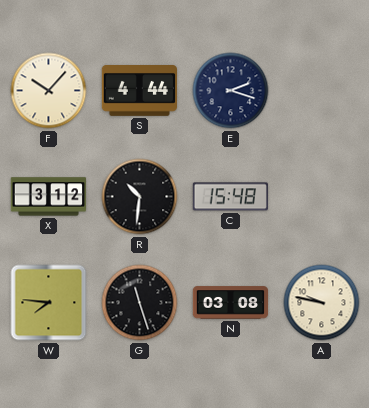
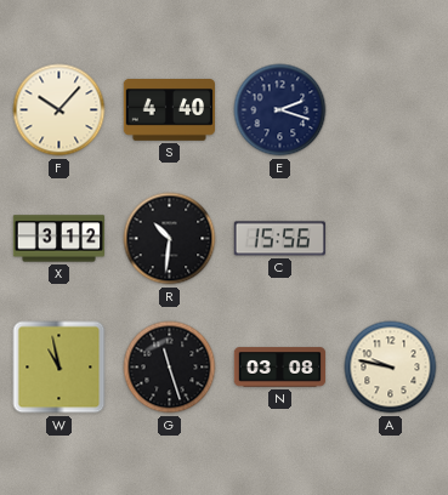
S: 4:44 -> 4:40 (169, 110)
C: 15:48 -> 15:56 (279, 239)
W: 7:46 -> 10:58 (59, 368)
